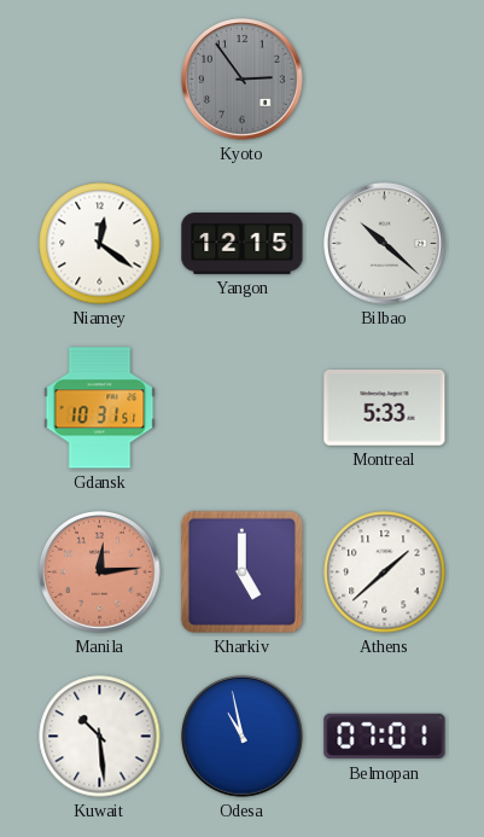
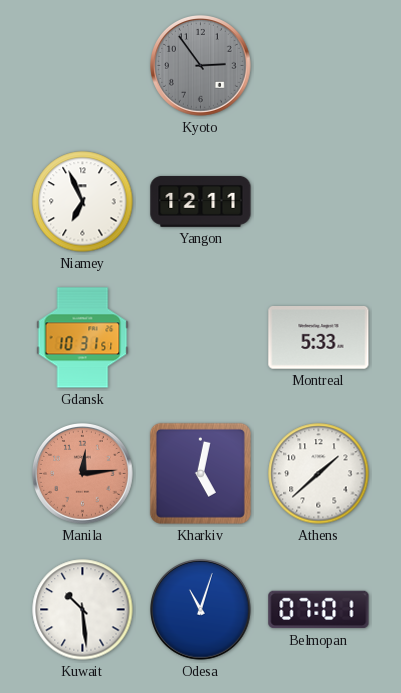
Niamey: 12:21 -> 6:56 (83, 202)
Yangon: 12:15 -> 12:11 (201, 201)
Bilbao: 10:22 -> none (385, 244)
Kharkiv: 5:00 -> 5:02 (200, 473)
Odesa: 10:58 -> 11:03 (201, 610)
